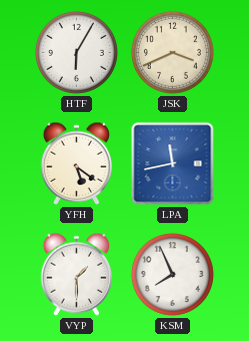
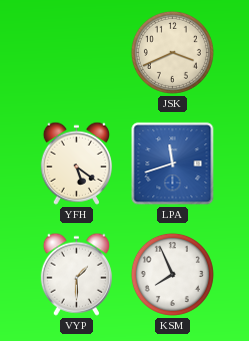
HTF: 6:05 -> none (76, 52)
LPA: 11:43 -> 11:42 (173, 164)
